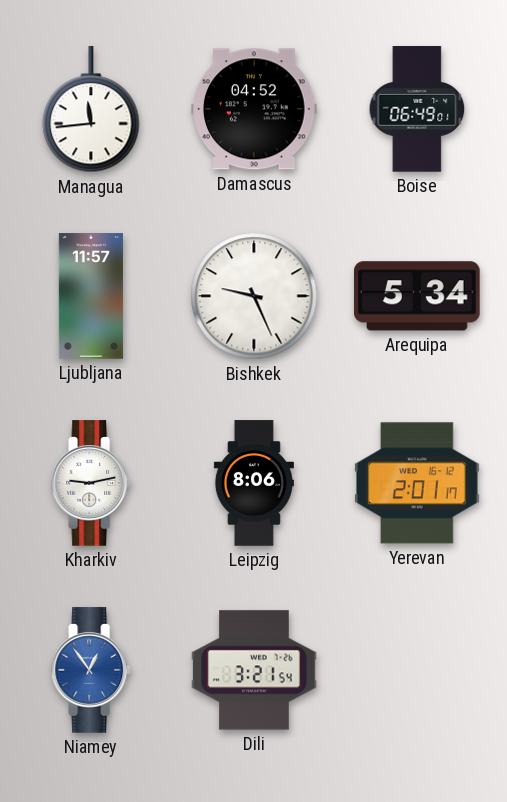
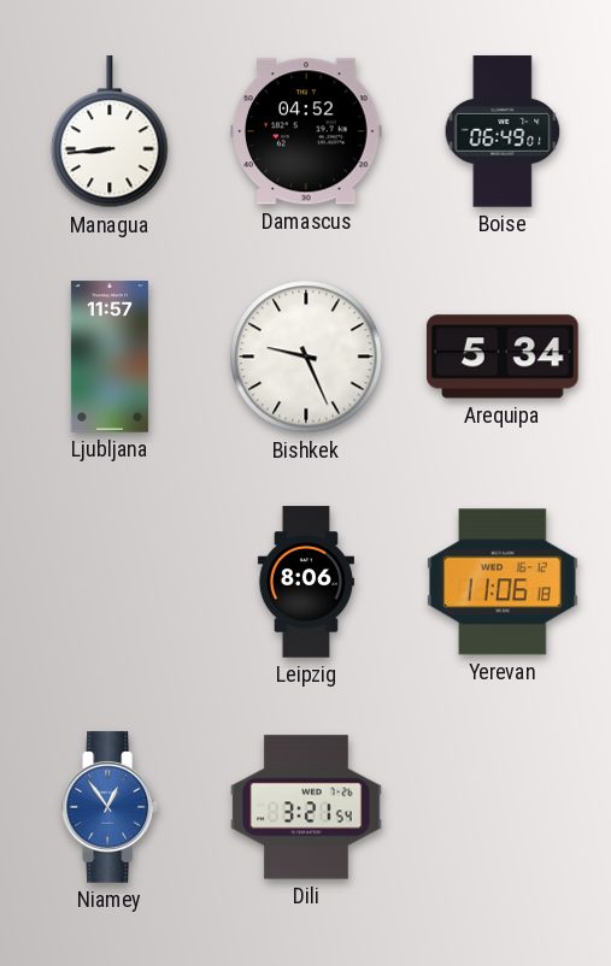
Managua: 11:44 -> 8:44 (110, 132)
Kharkiv: 9:13 -> none (92, 483)
Yerevan: 2:01 -> 11:06 (503, 582)
